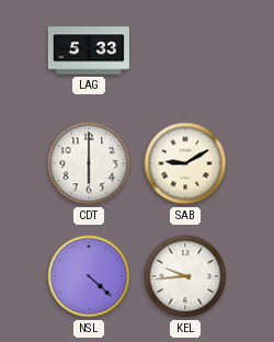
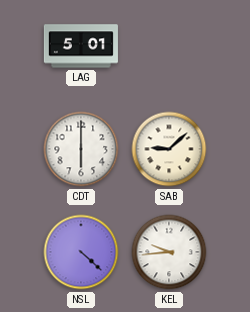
LAG: 5:33 -> 5:01 (81, 46)
SAB: 9:10 -> 9:08 (169, 149)
